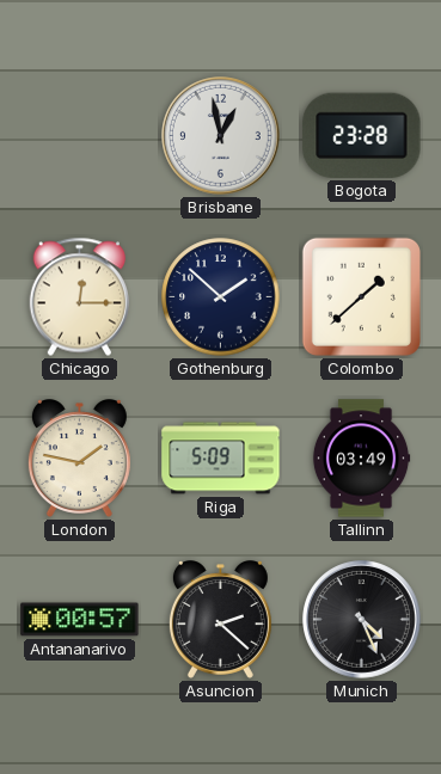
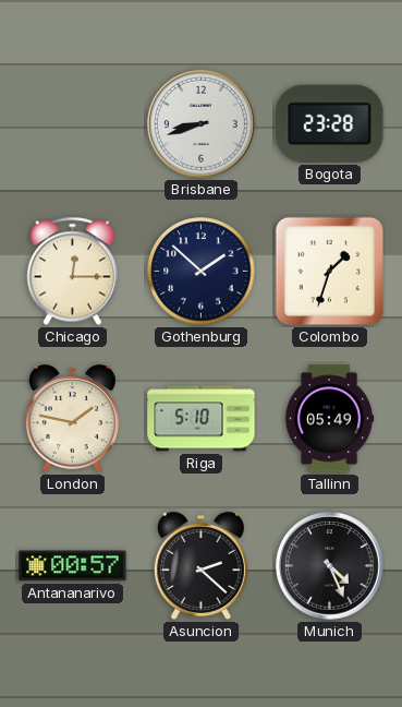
Brisbane: 12:58 -> 8:42 (202, 124)
Colombo: 1:38 -> 1:33 (329, 271)
Riga: 5:09 -> 5:10 (202, 419)
Tallinn: 03:49 -> 05:49 (329, 419)
